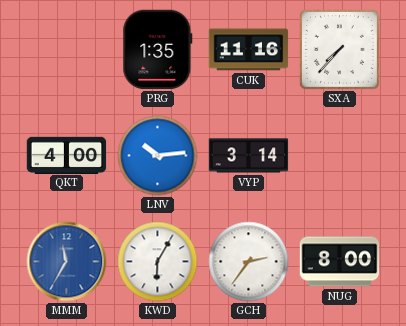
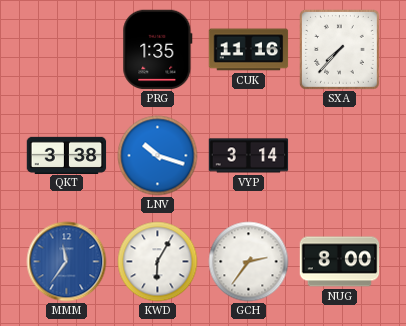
QKT: 4:00 -> 3:38 (67, 155)
LNV: 10:14 -> 10:18 (158, 156)
MMM: 11:35 -> 11:36 (67, 262)
